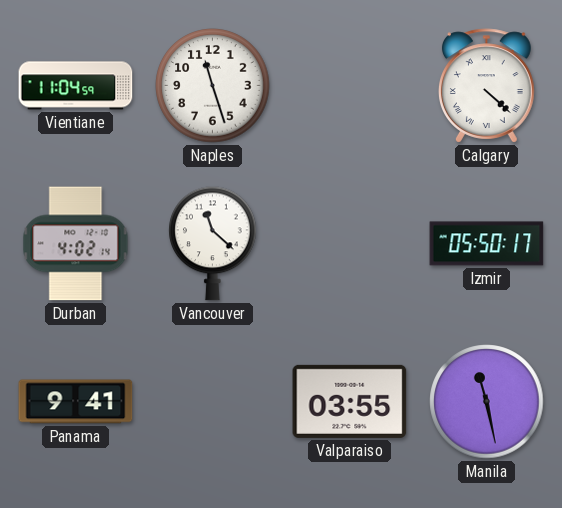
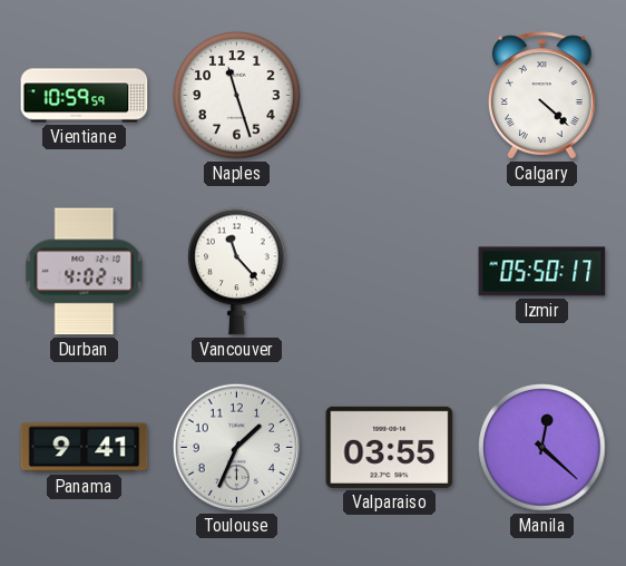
Vientiane: 11:04 -> 10:59 (85, 96)
Vancouver: 11:22 -> 11:23 (237, 272)
Toulouse: none -> 1:34 (236, 447)
Manila: 11:28 -> 12:22 (542, 448)
